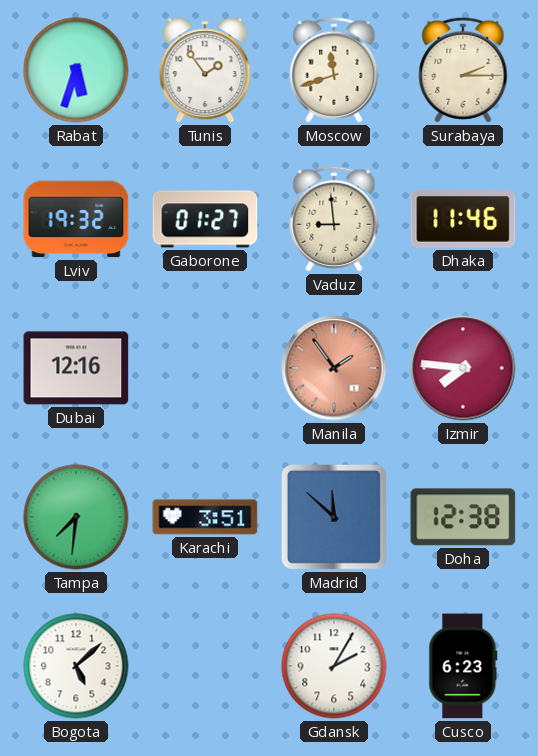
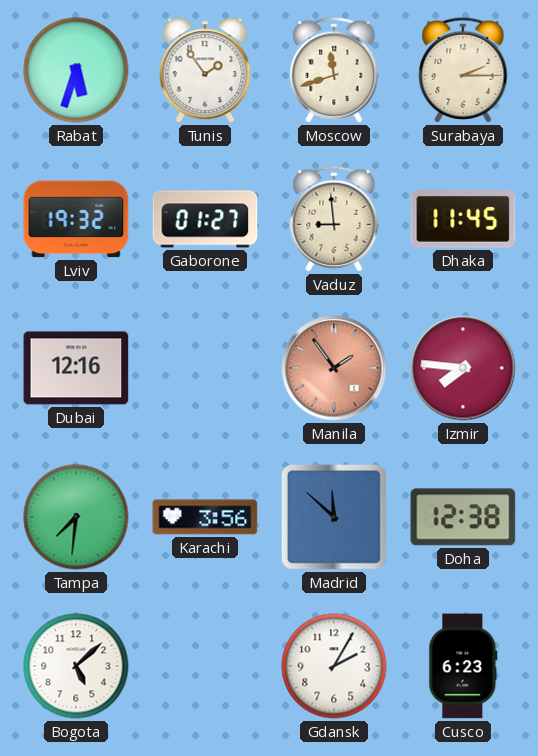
Dhaka: 11:46 -> 11:45 (463, 219)
Karachi: 3:51 -> 3:56 (205, 517)
